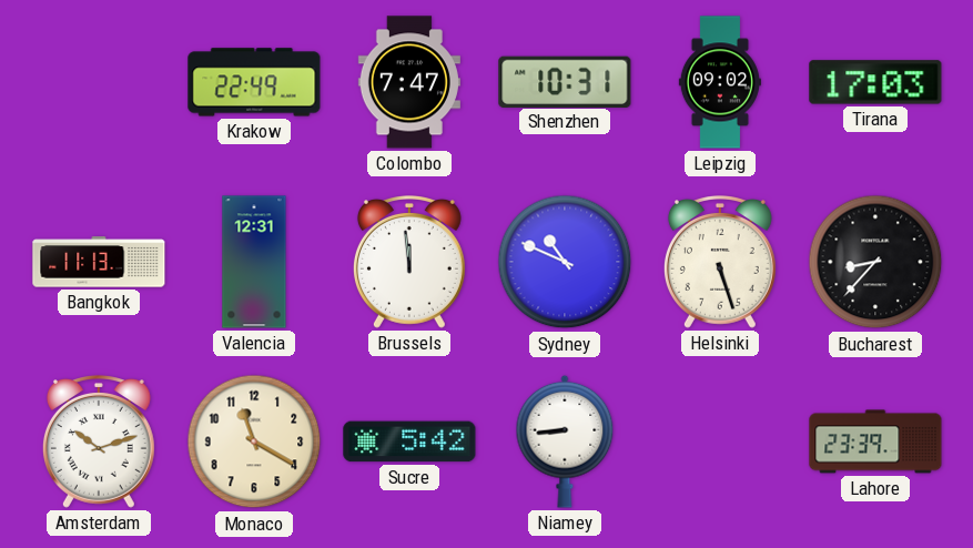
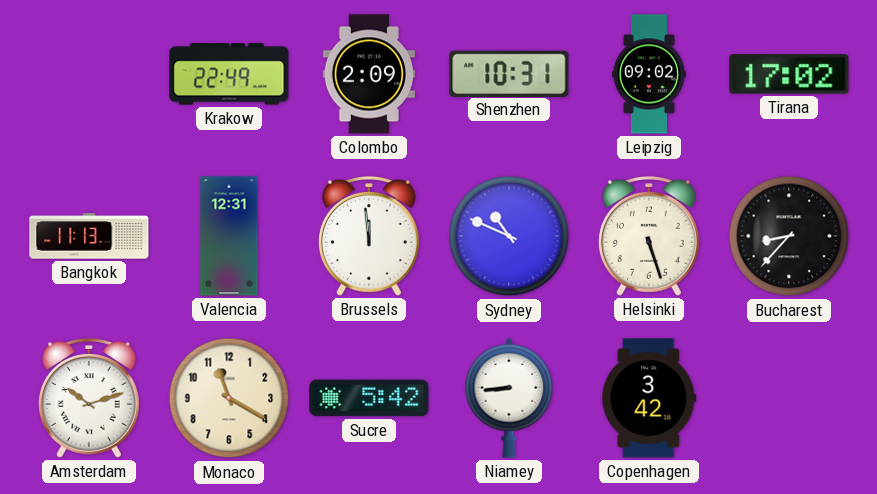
Colombo: 7:47 -> 2:09 (369, 74)
Tirana: 17:03 -> 17:02 (789, 74)
Copenhagen: none -> 3:42 (649, 398)
Lahore: 23:39 -> none (875, 442)
